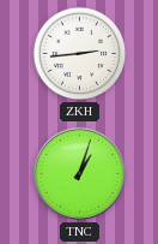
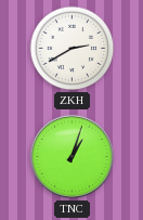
ZKH: 2:44 -> 2:40 (73, 49)
